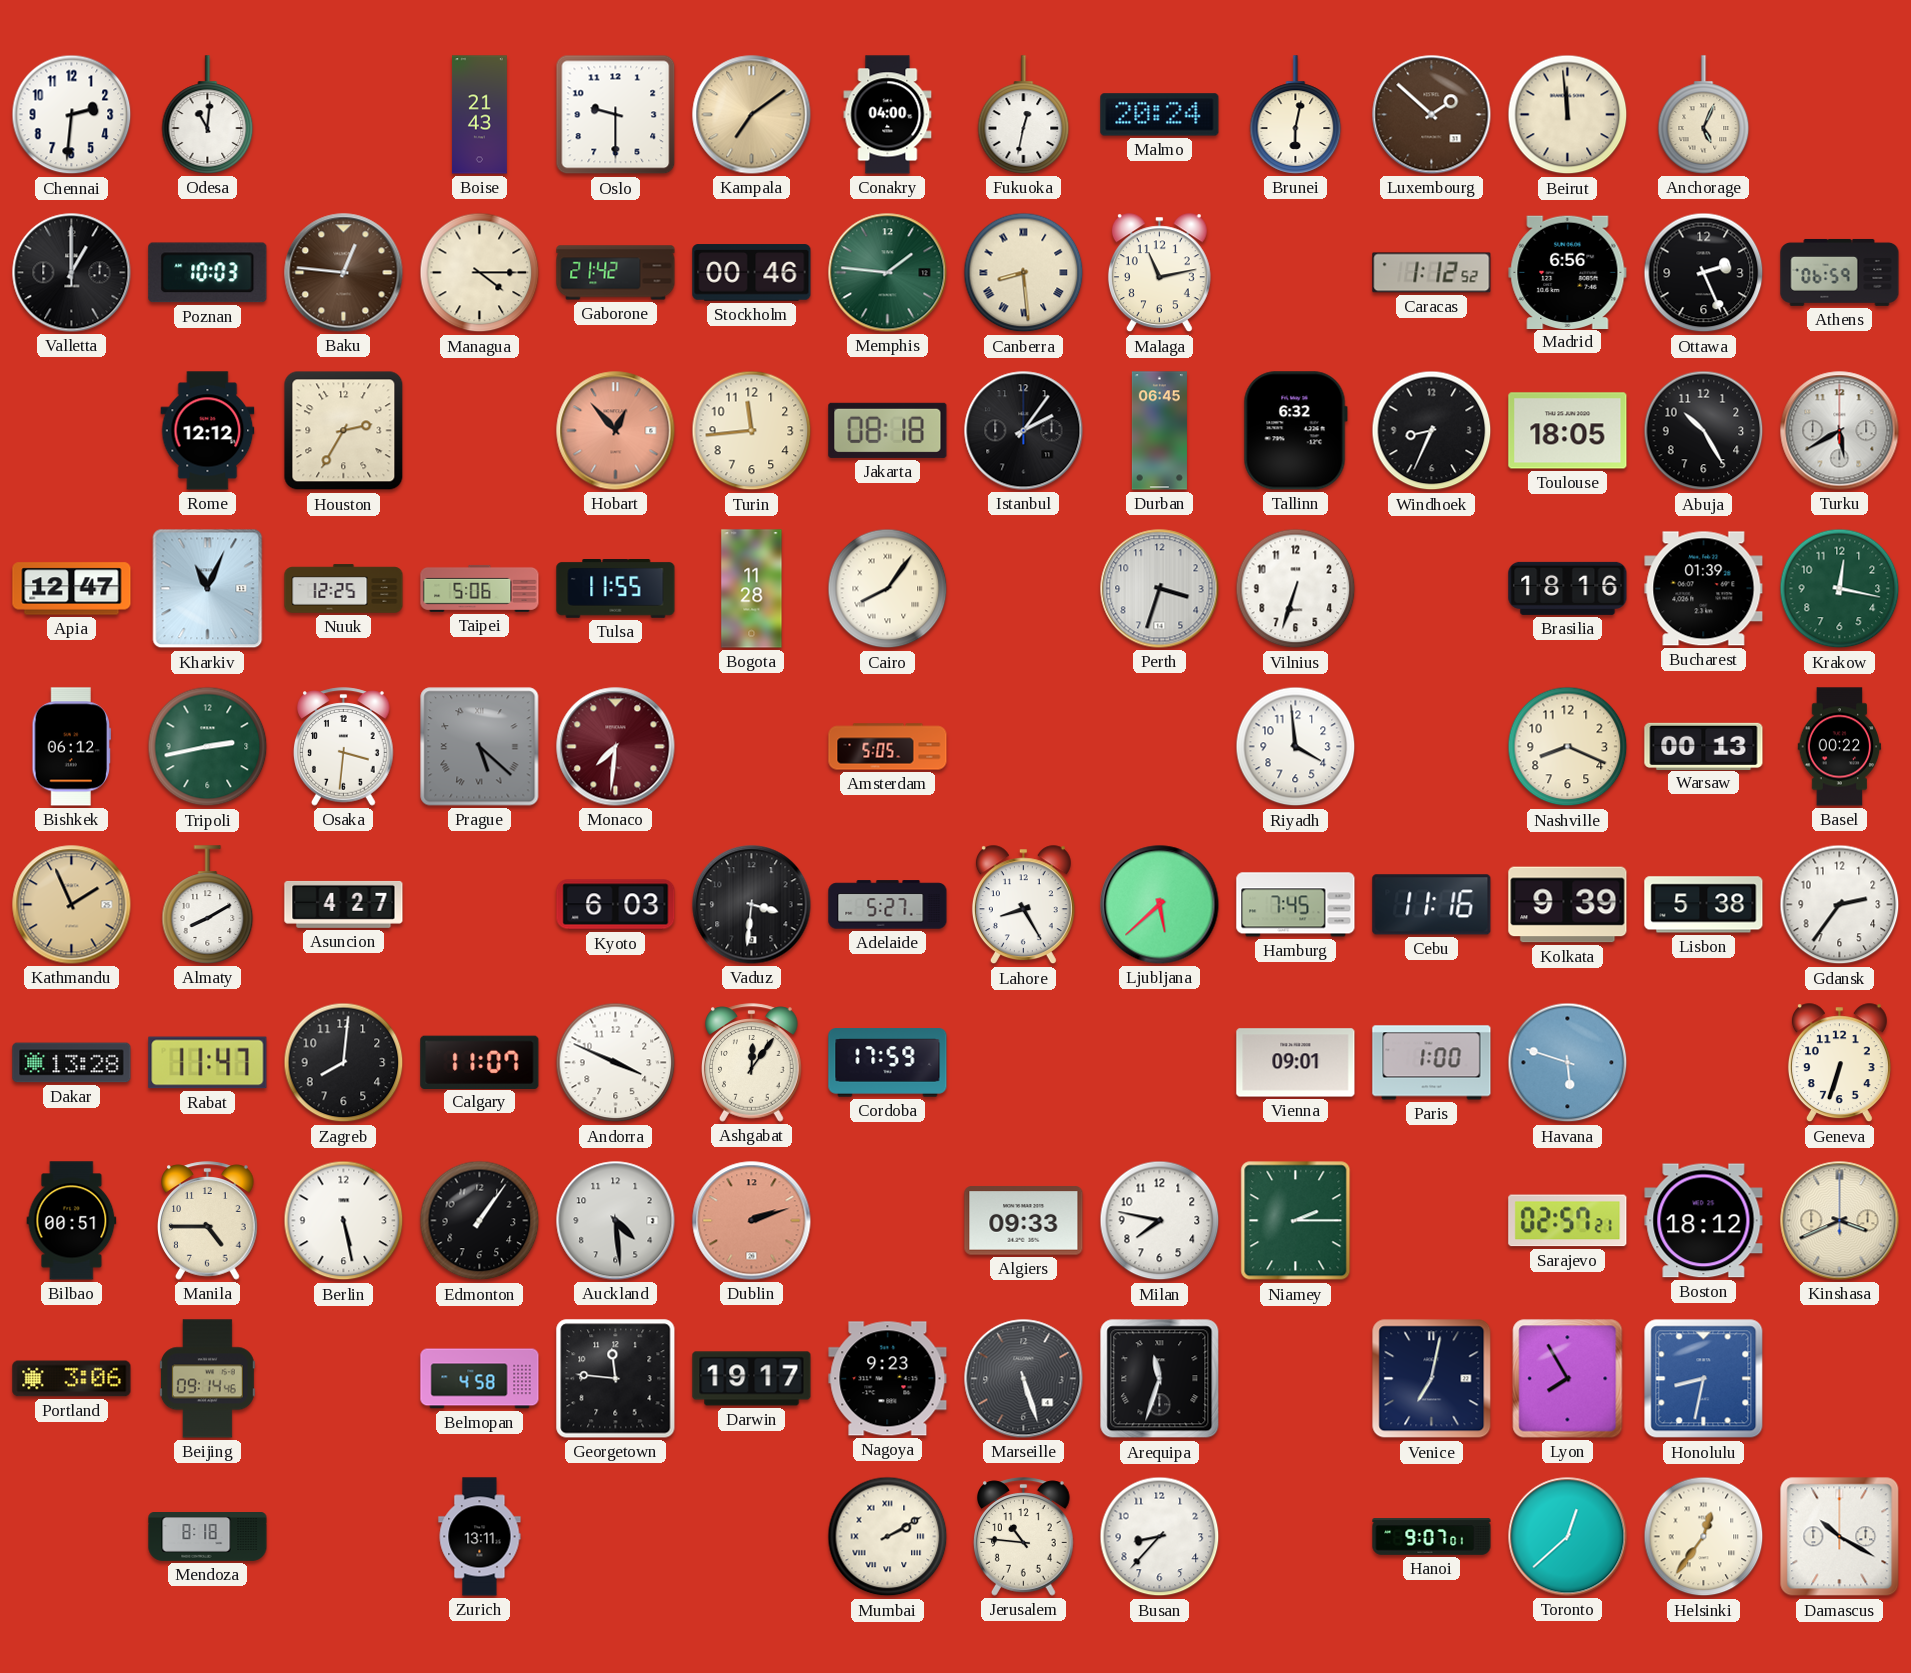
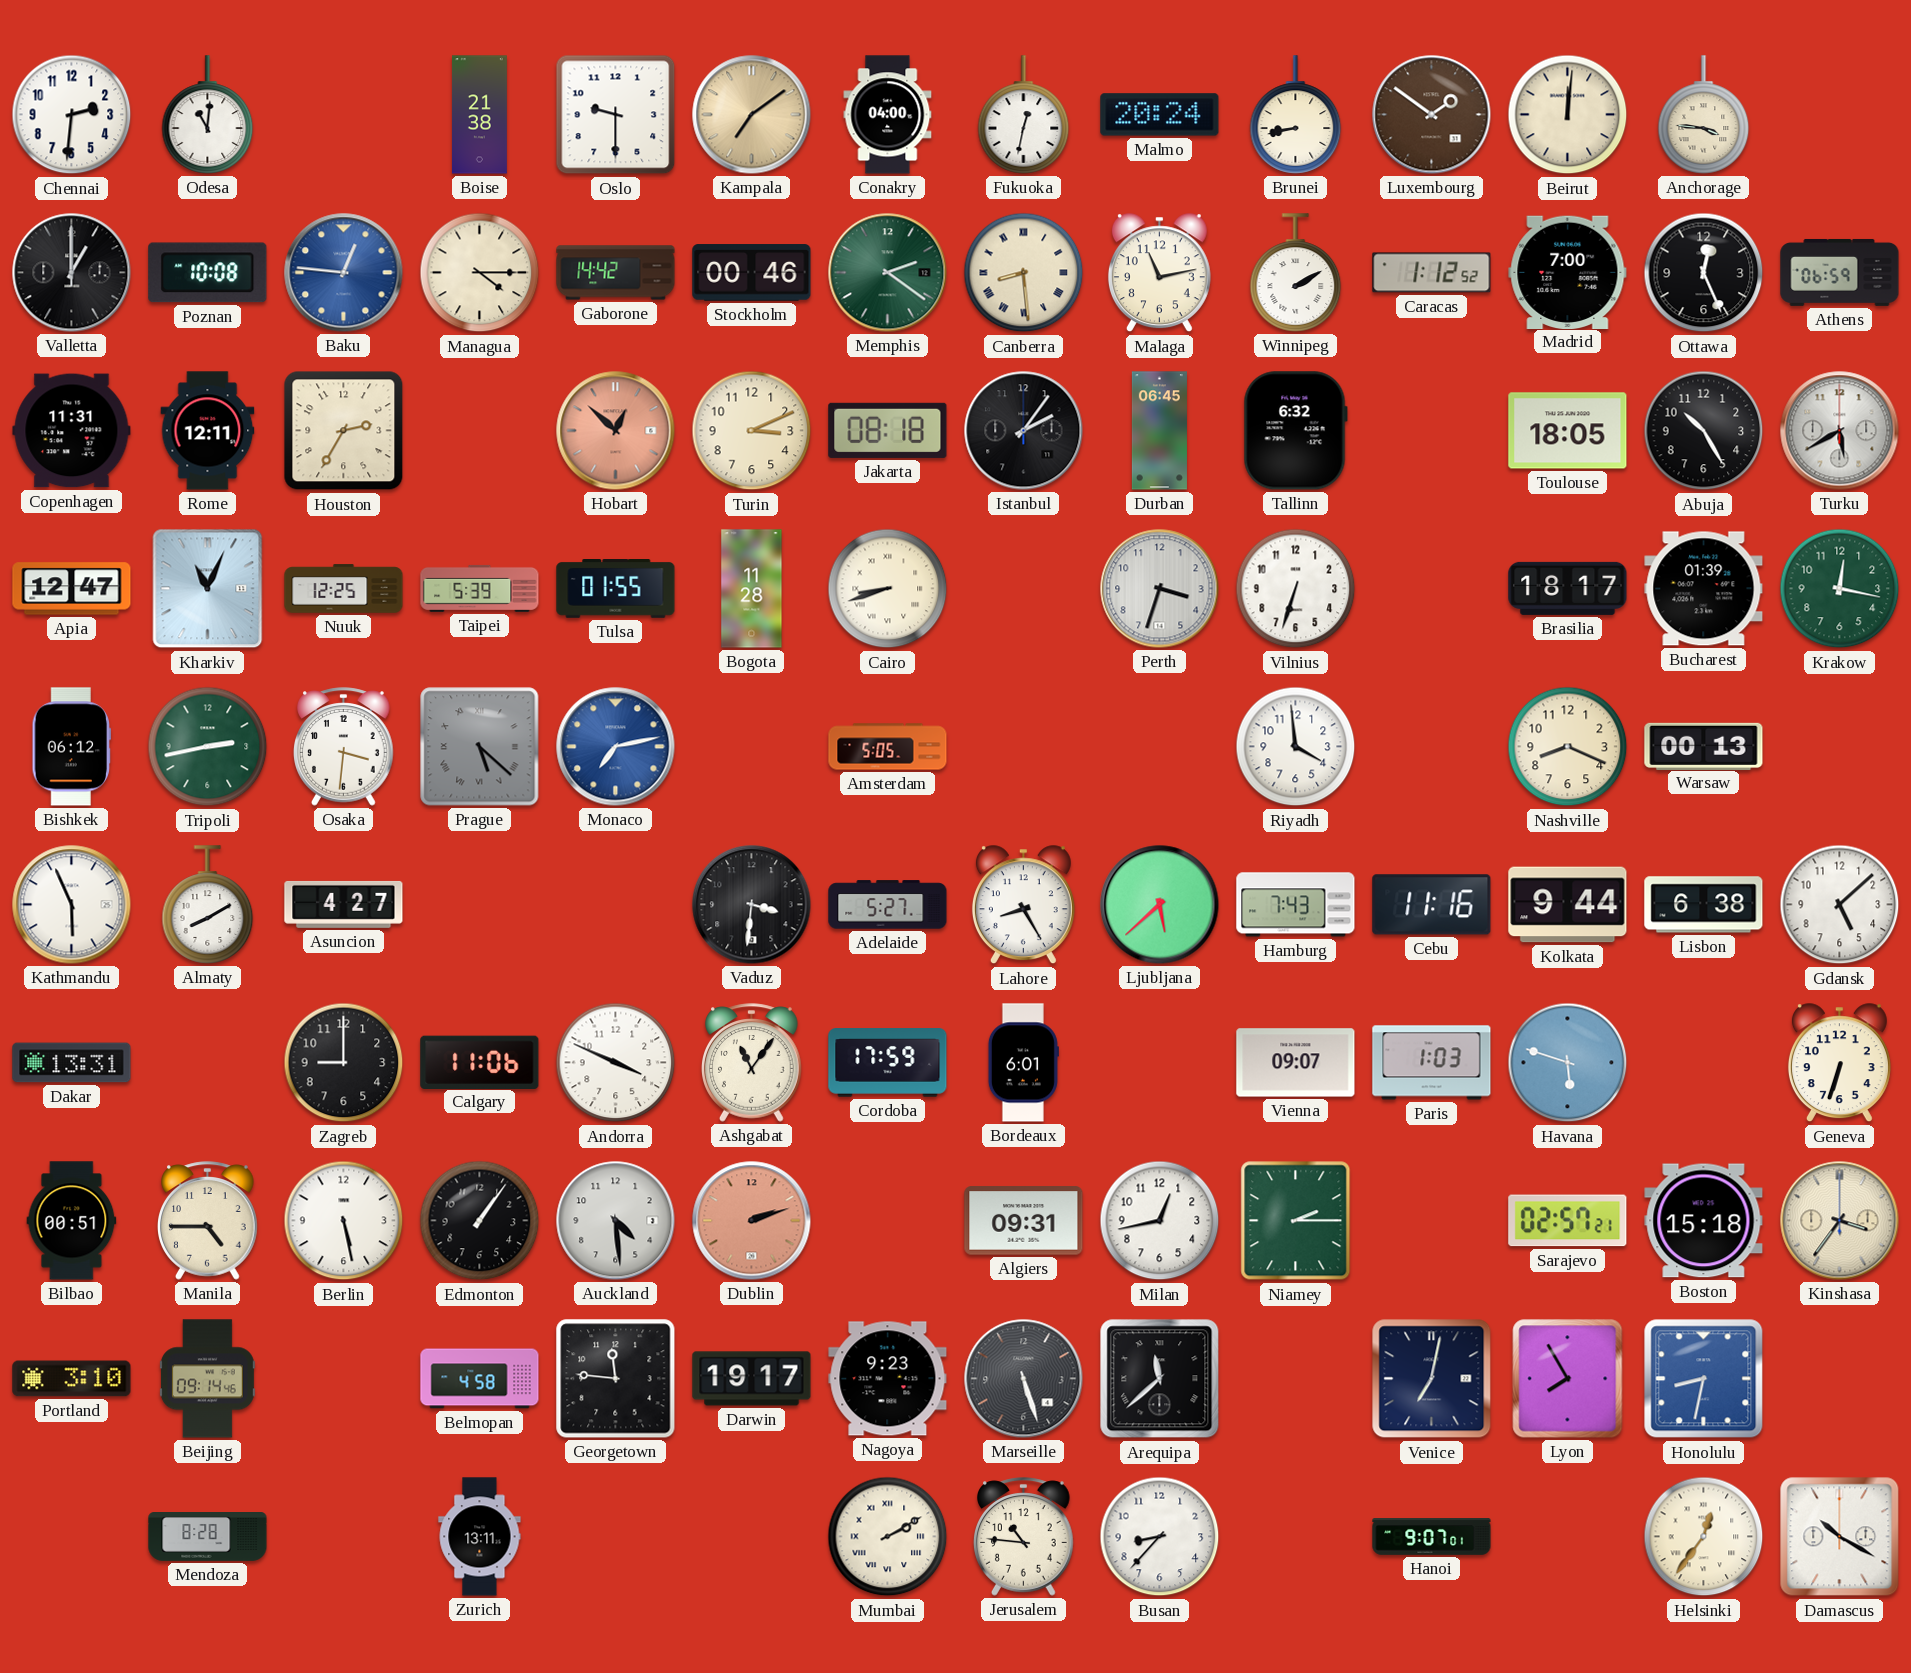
Boise: 21:43 -> 21:38 (479, 115)
Brunei: 6:02 -> 8:43 (1296, 115)
Luxembourg: 1:52 -> 1:51 (1432, 115)
Beirut: 11:59 -> 12:01 (1568, 115)
Anchorage: 5:04 -> 3:46 (1704, 115)
Poznan: 10:03 -> 10:08 (208, 273)
Baku dial: brown -> blue (344, 273)
Gaborone: 21:42 -> 14:42 (616, 273)
Memphis: 1:46 -> 2:21 (888, 273)
Winnipeg: none -> 2:10 (1296, 273)
Madrid: 6:56 -> 7:00 (1568, 272)
Ottawa: 2:26 -> 12:26 (1704, 273)
Copenhagen: none -> 11:31 (72, 431)
Rome: 12:12 -> 12:11 (208, 431)
Hobart: 12:53 -> 12:52 (616, 431)
Turin: 11:44 -> 3:11 (752, 431)
Windhoek: 8:34 -> none (1432, 431)
Taipei: 5:06 -> 5:39 (480, 588)
Tulsa: 11:55 -> 01:55 (616, 589)
Cairo: 8:06 -> 8:42 (888, 589)
Brasilia: 18:16 -> 18:17 (1568, 588)
Monaco: 7:31 -> 7:13 (616, 747)
Monaco dial: burgundy -> blue (616, 747)
Basel: 00:22 -> none (1840, 747)
Kathmandu: 1:56 -> 5:56 (72, 905)
Kathmandu dial: champagne -> white (72, 905)
Kyoto: 6:03 -> none (616, 905)
Hamburg: 7:45 -> 7:43 (1296, 905)
Kolkata: 9:39 -> 9:44 (1568, 905)
Lisbon: 5:38 -> 6:38 (1704, 905)
Gdansk: 2:36 -> 5:08 (1840, 905)
Dakar: 13:28 -> 13:31 (72, 1063)
Rabat: 11:47 -> none (208, 1063)
Zagreb: 8:01 -> 9:00 (344, 1063)
Calgary: 11:07 -> 11:06 (480, 1062)
Ashgabat: 12:06 -> 11:06 (752, 1063)
Bordeaux: none -> 6:01 (1023, 1063)
Vienna: 09:01 -> 09:07 (1296, 1063)
Paris: 1:00 -> 1:03 (1432, 1063)
Algiers: 09:33 -> 09:31 (1024, 1221)
Milan: 7:47 -> 12:43 (1160, 1221)
Boston: 18:12 -> 15:18 (1704, 1221)
Kinshasa: 3:41 -> 3:36 (1840, 1221)
Portland: 3:06 -> 3:10 (72, 1379)
Arequipa: 11:33 -> 11:38 (1160, 1379)
Mendoza: 8:18 -> 8:28 (208, 1537)
Toronto: 12:38 -> none (1568, 1537)
